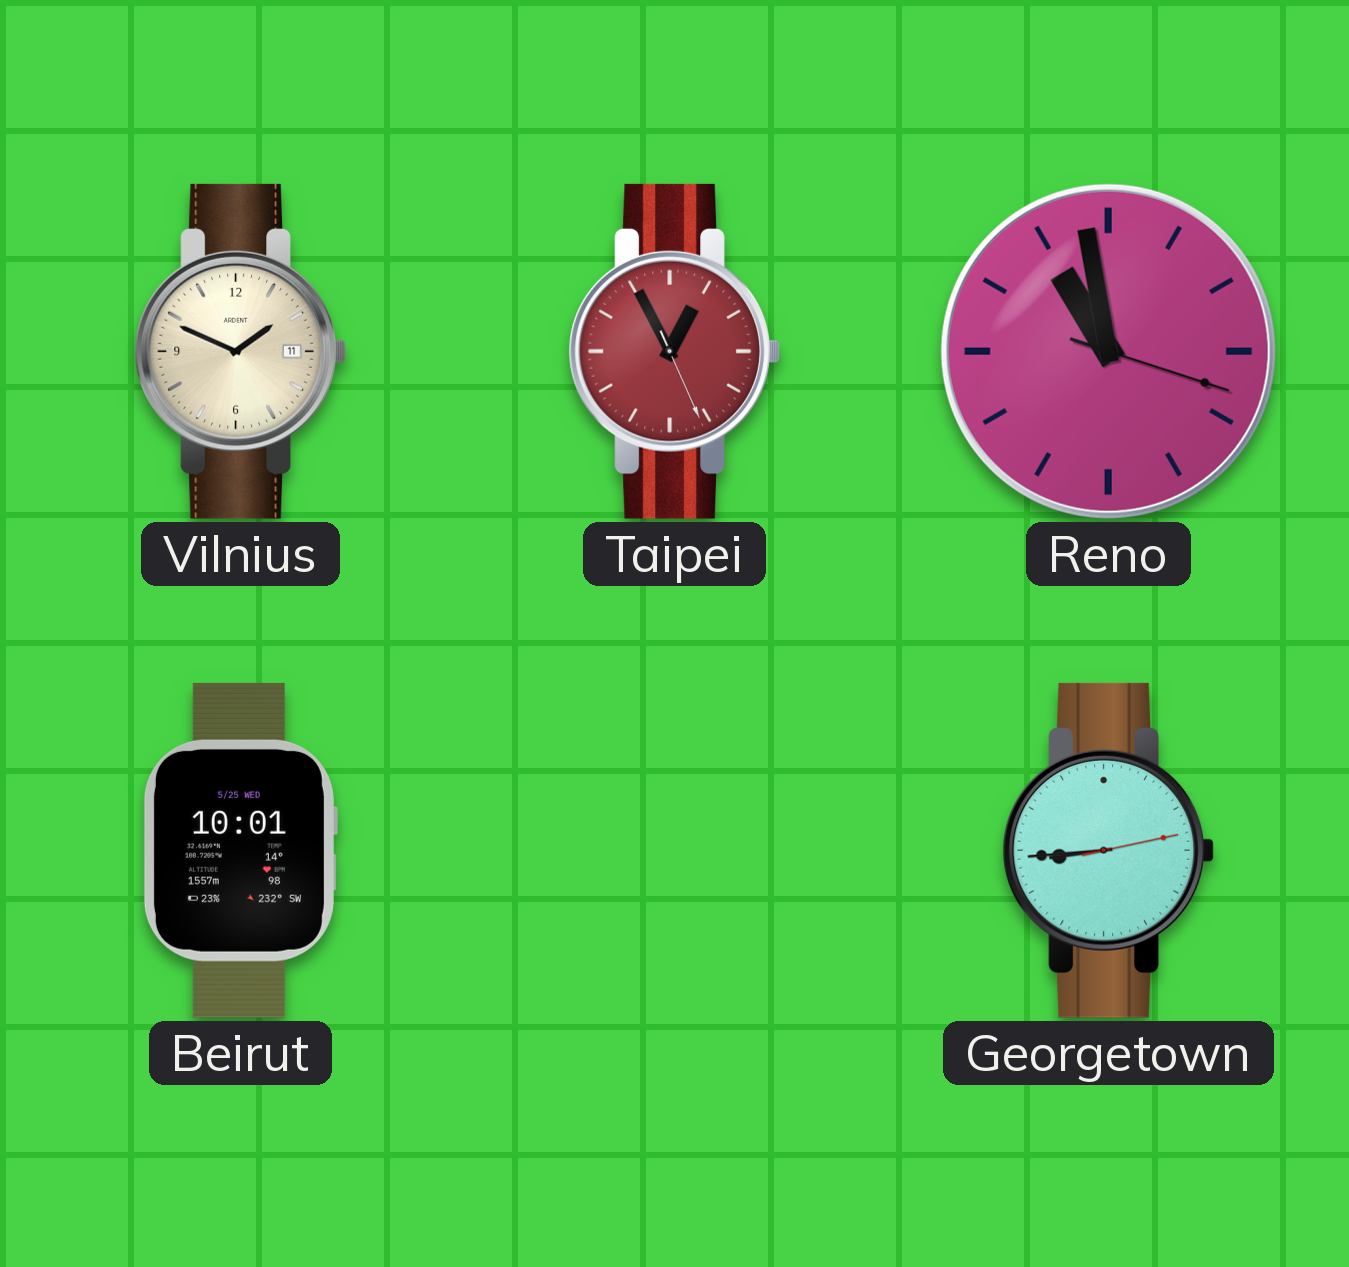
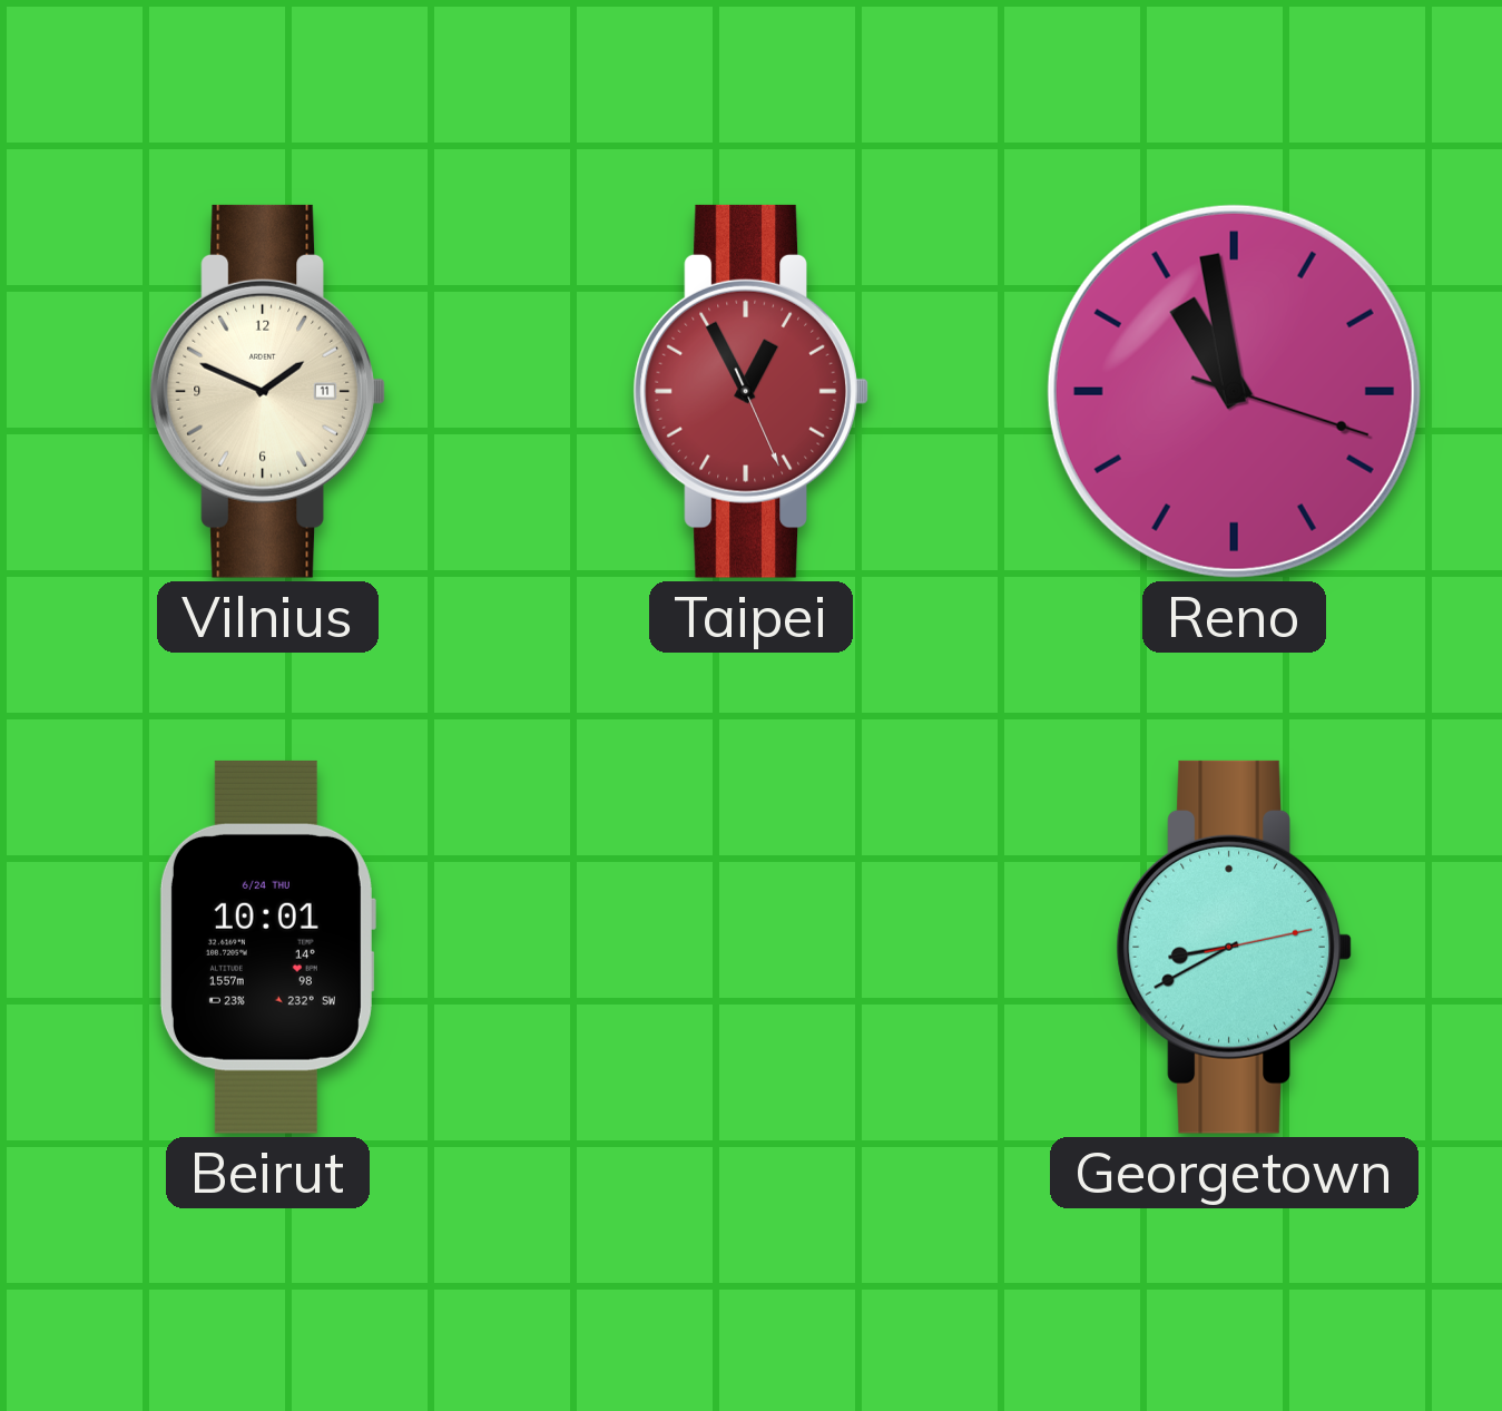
Beirut date: 5/25 WED -> 6/24 THU (267, 947)
Georgetown: 8:44 -> 8:40 (1234, 947)
